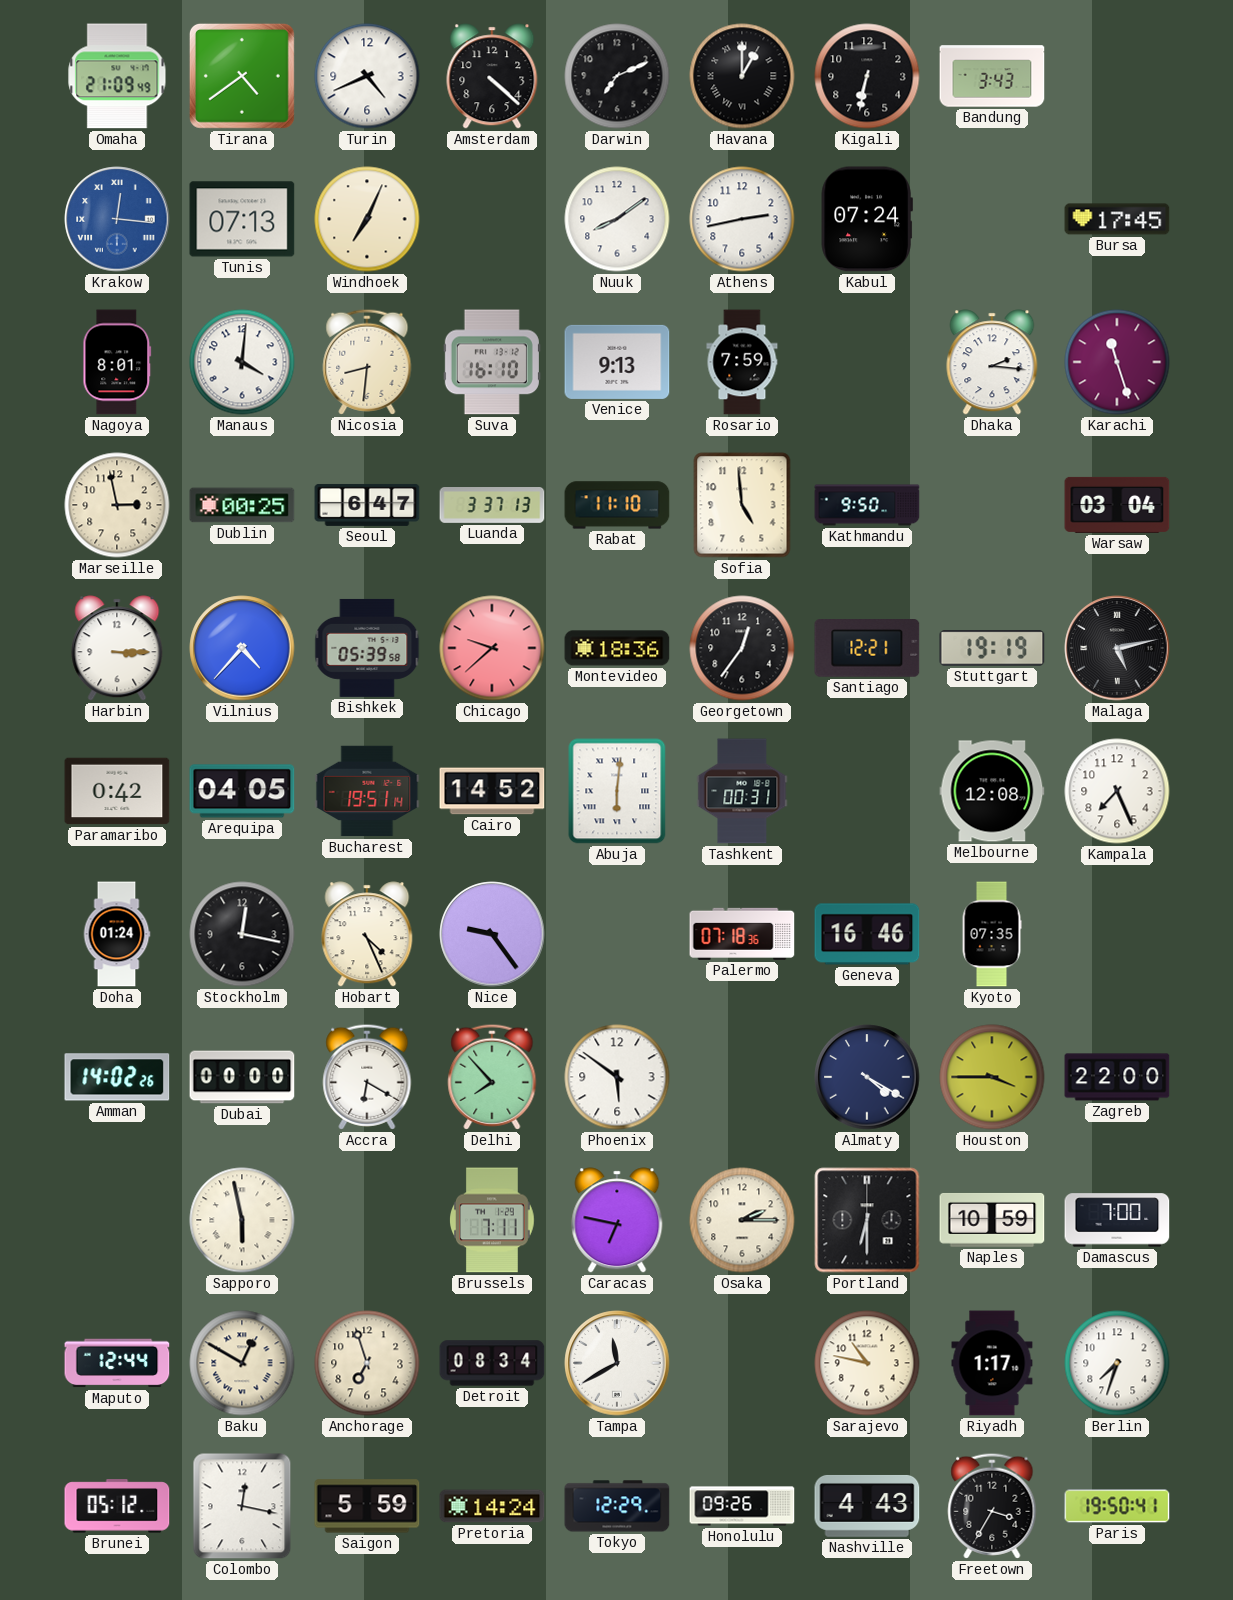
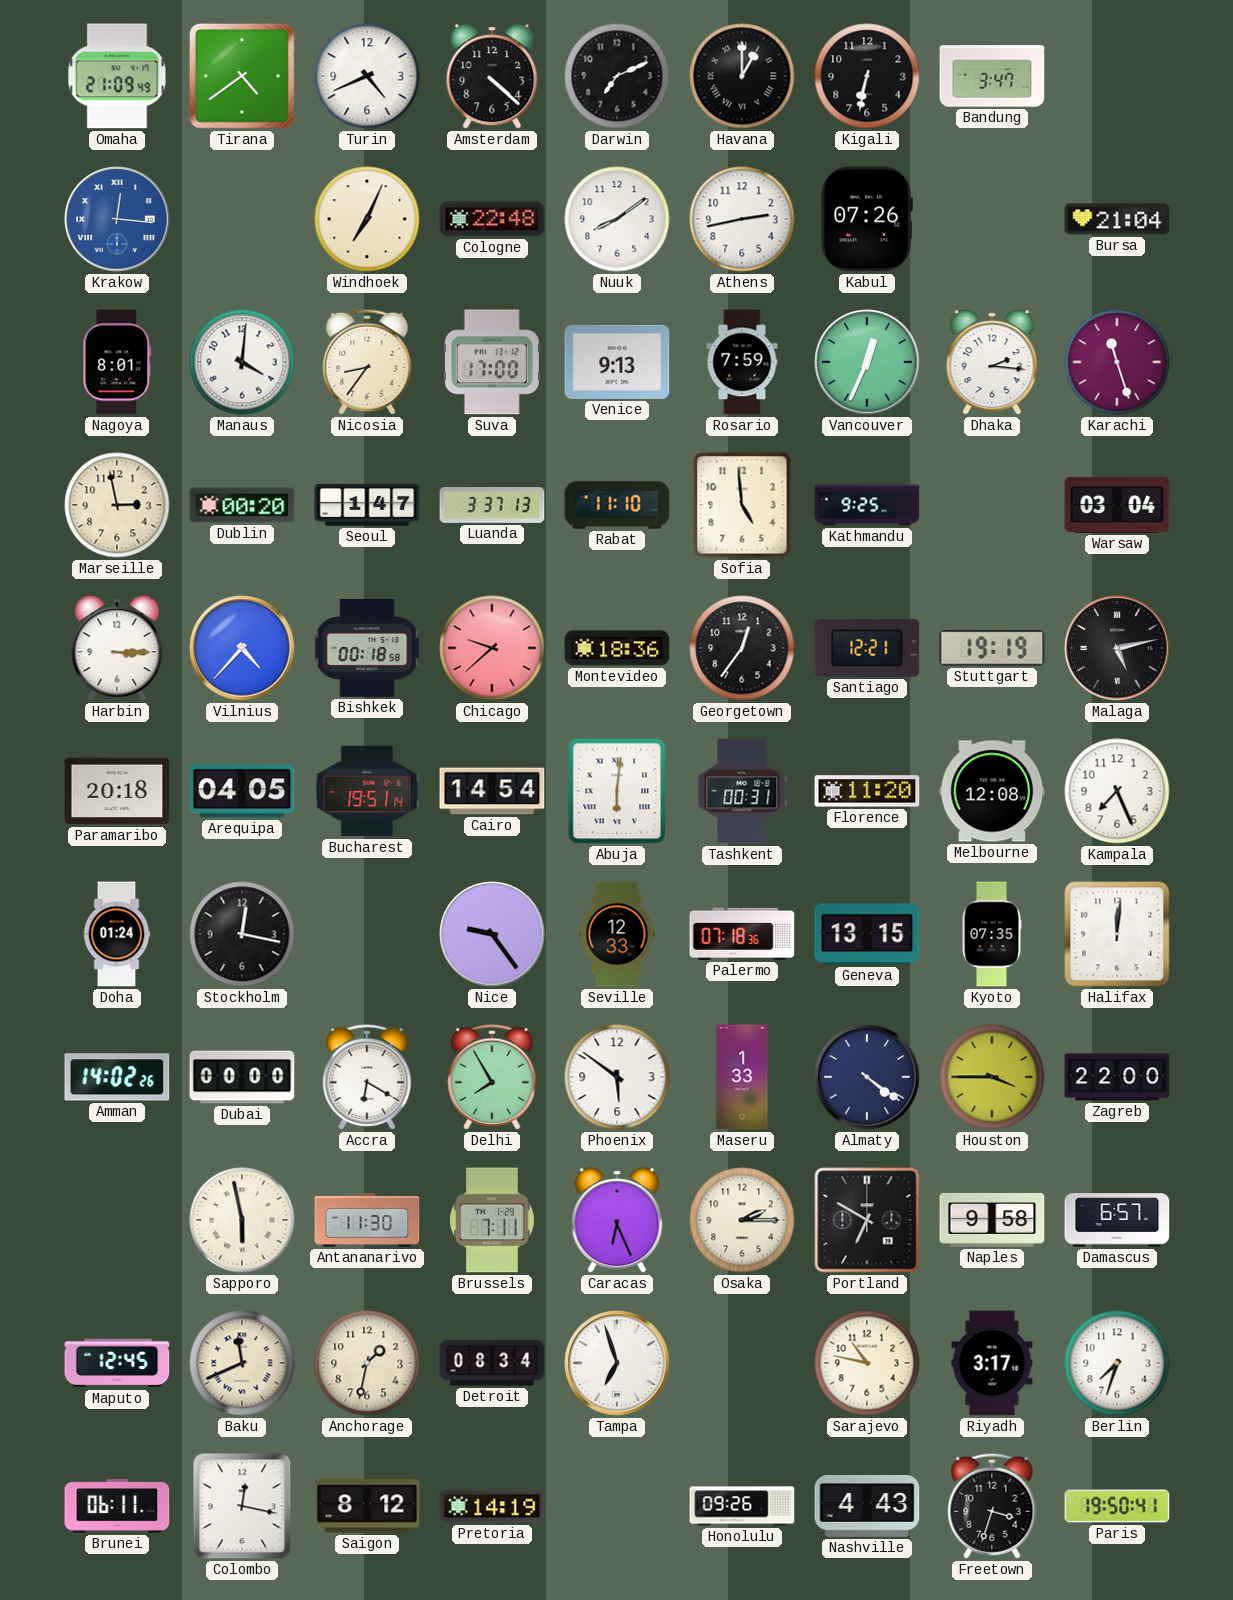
Bandung: 3:43 -> 3:47 (992, 76)
Tunis: 07:13 -> none (242, 219)
Cologne: none -> 22:48 (492, 219)
Kabul: 07:24 -> 07:26 (867, 219)
Bursa: 17:45 -> 21:04 (1117, 219)
Nicosia: 8:31 -> 8:36 (367, 362)
Suva: 16:10 -> 17:00 (492, 362)
Vancouver: none -> 12:34 (867, 362)
Dublin: 00:25 -> 00:20 (242, 505)
Seoul: 6:47 -> 1:47 (367, 505)
Kathmandu: 9:50 -> 9:25 (867, 505)
Bishkek: 05:39 -> 00:18 (367, 648)
Paramaribo: 0:42 -> 20:18 (117, 791)
Cairo: 14:52 -> 14:54 (492, 791)
Florence: none -> 11:20 (867, 791)
Hobart: 4:26 -> none (367, 934)
Seville: none -> 12:33 (617, 934)
Geneva: 16:46 -> 13:15 (867, 934)
Halifax: none -> 12:01 (1117, 934)
Delhi: 7:53 -> 7:55 (492, 1077)
Maseru: none -> 1:33 (742, 1077)
Almaty: 4:20 -> 4:21 (867, 1077)
Antananarivo: none -> 11:30 (367, 1220)
Caracas: 6:47 -> 6:26 (617, 1220)
Portland: 6:30 -> 6:50 (867, 1220)
Naples: 10:59 -> 9:58 (992, 1220)
Damascus: 7:00 -> 6:57 (1117, 1220)
Maputo: 12:44 -> 12:45 (117, 1363)
Baku: 12:50 -> 11:41 (242, 1363)
Anchorage: 6:57 -> 1:32 (367, 1363)
Tampa: 11:40 -> 6:57 (617, 1363)
Riyadh: 1:17 -> 3:17 (992, 1363)
Brunei: 05:12 -> 06:11 (117, 1506)
Saigon: 5:59 -> 8:12 (367, 1506)
Pretoria: 14:24 -> 14:19 (492, 1506)
Tokyo: 12:29 -> none (617, 1506)
Freetown: 3:35 -> 3:33 (992, 1506)
